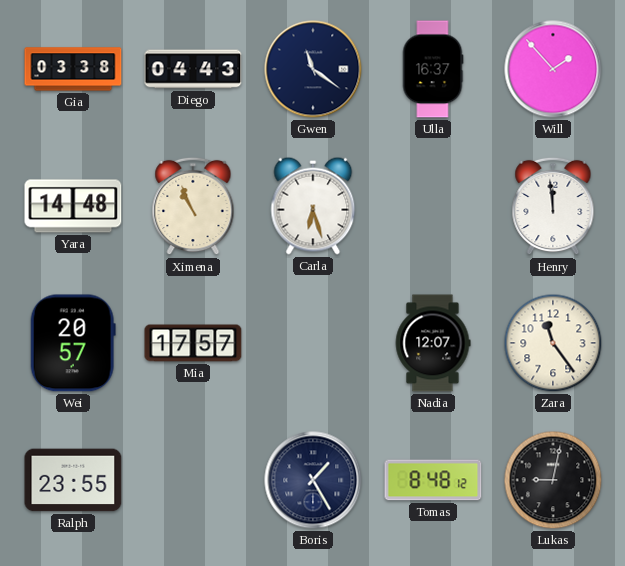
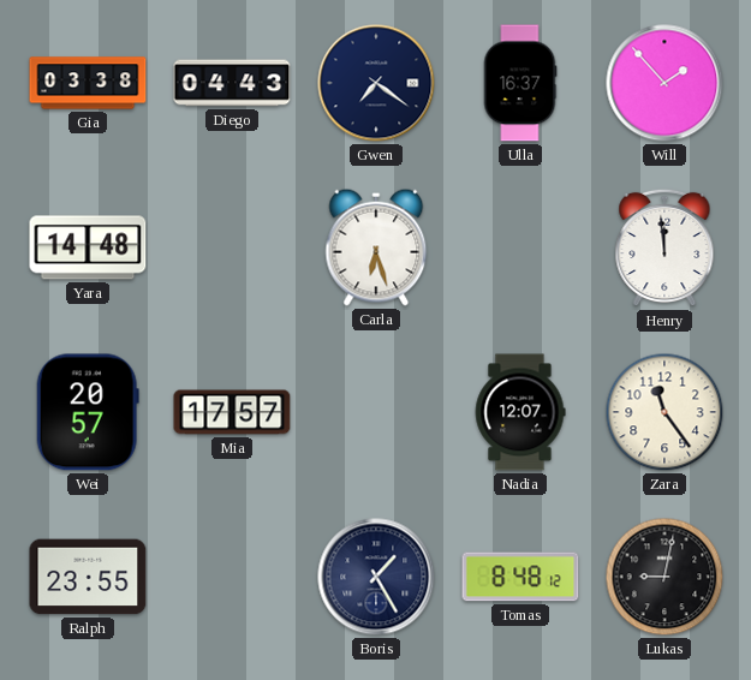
Gwen: 11:21 -> 7:21 (376, 83)
Ximena: 10:56 -> none (193, 206)
